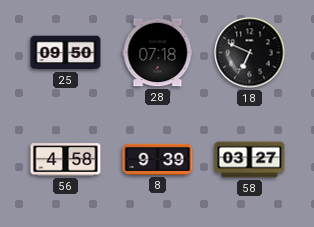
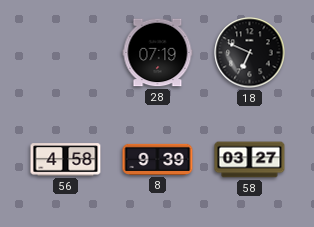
25: 09:50 -> none (66, 53)
28: 07:18 -> 07:19 (158, 53)
